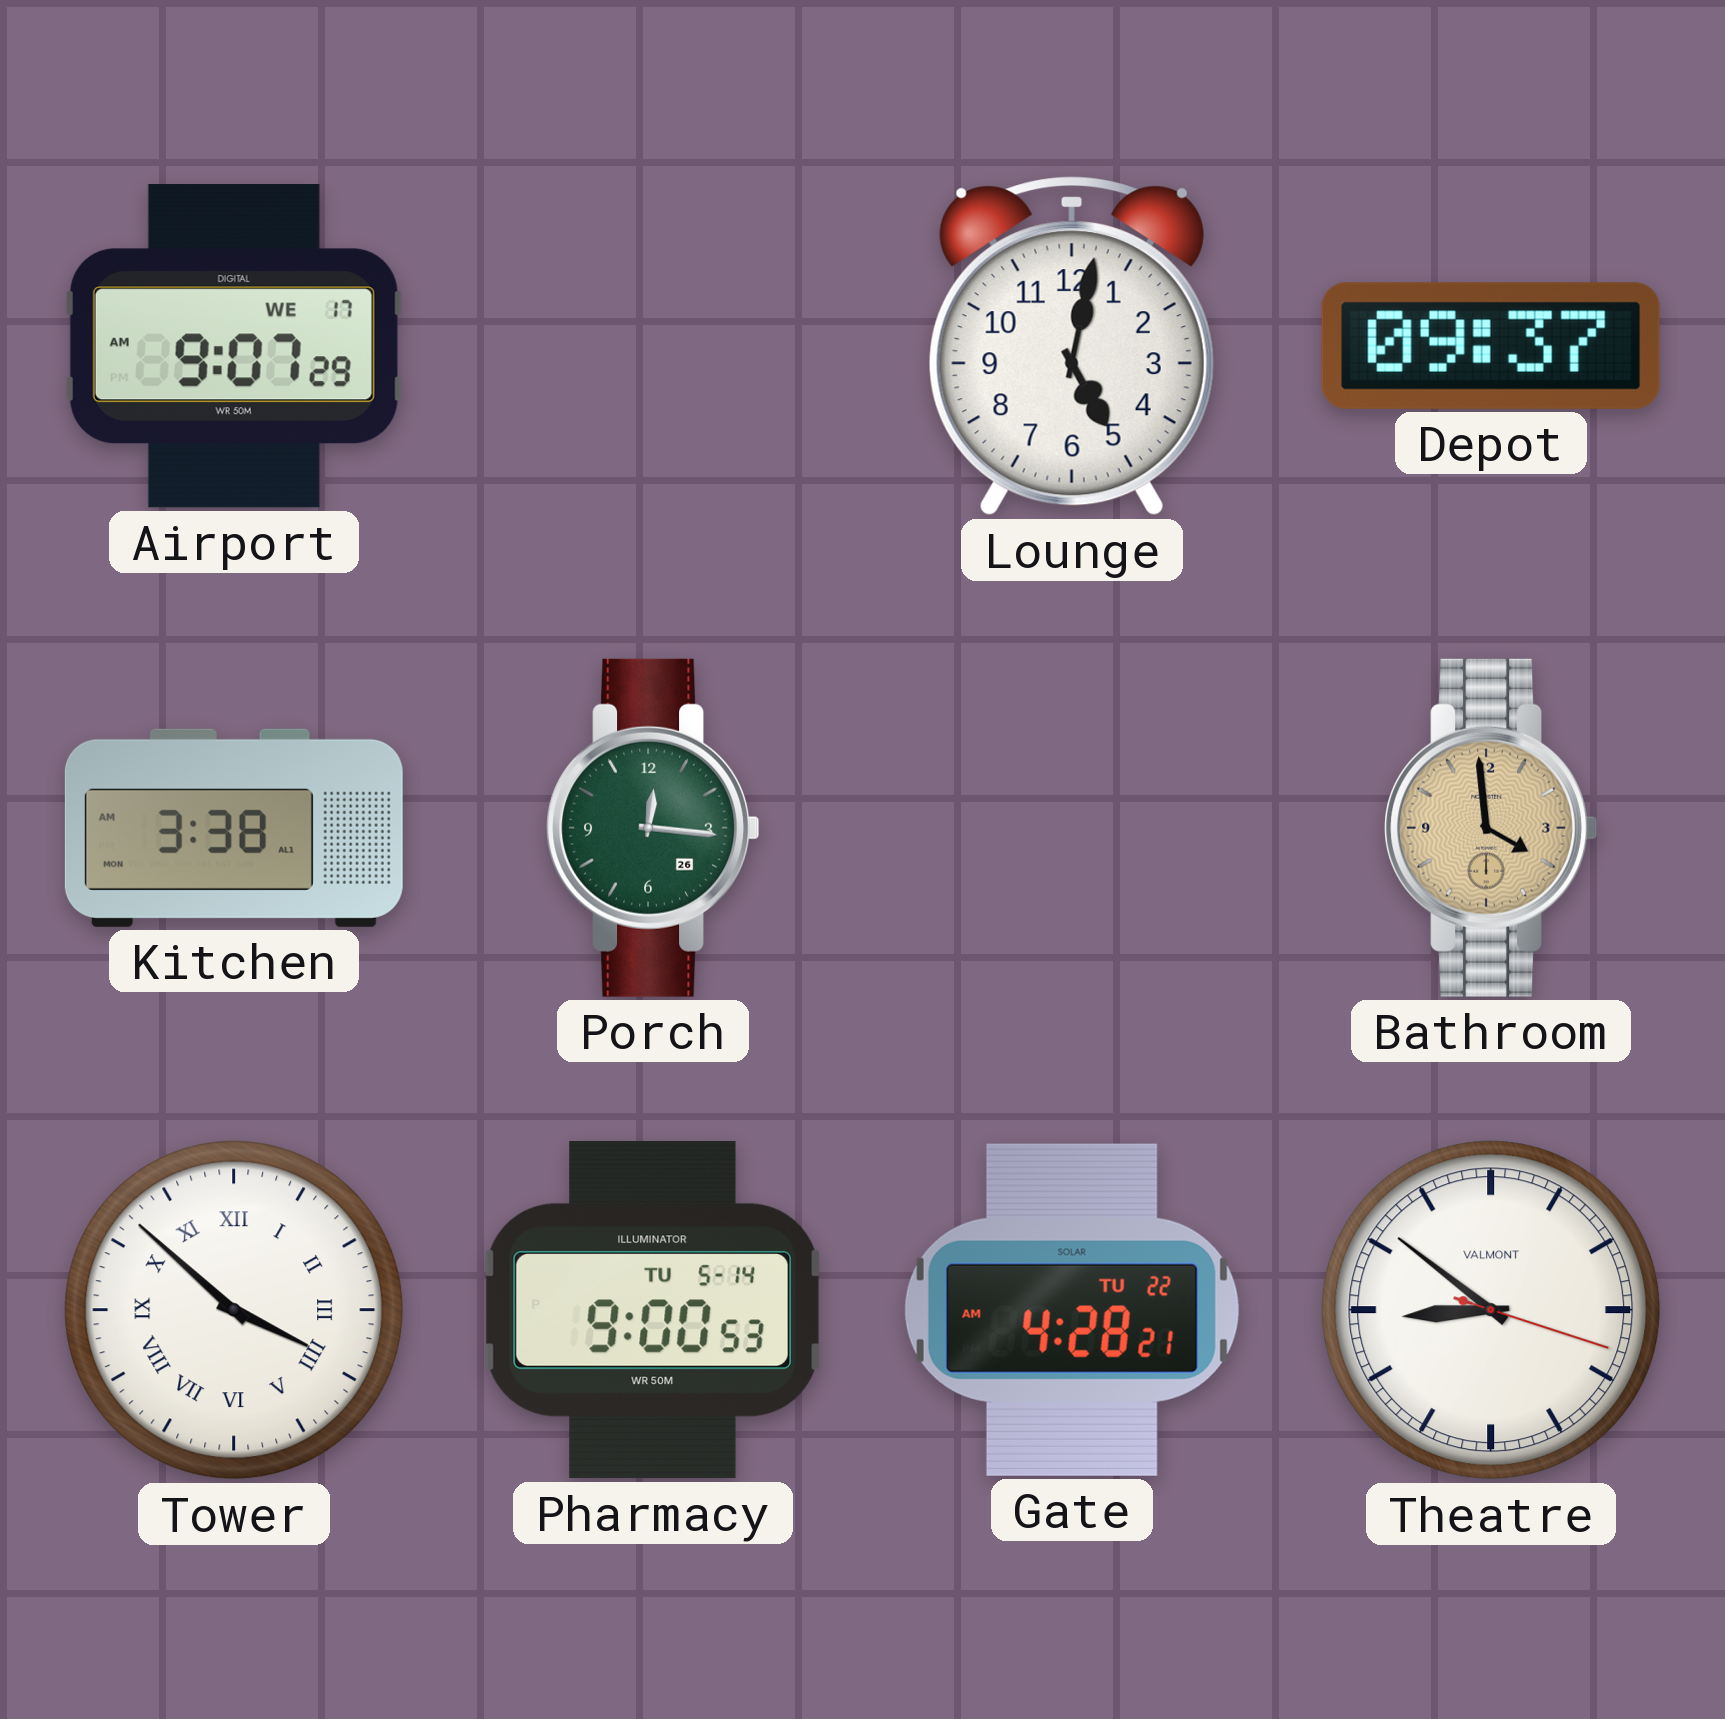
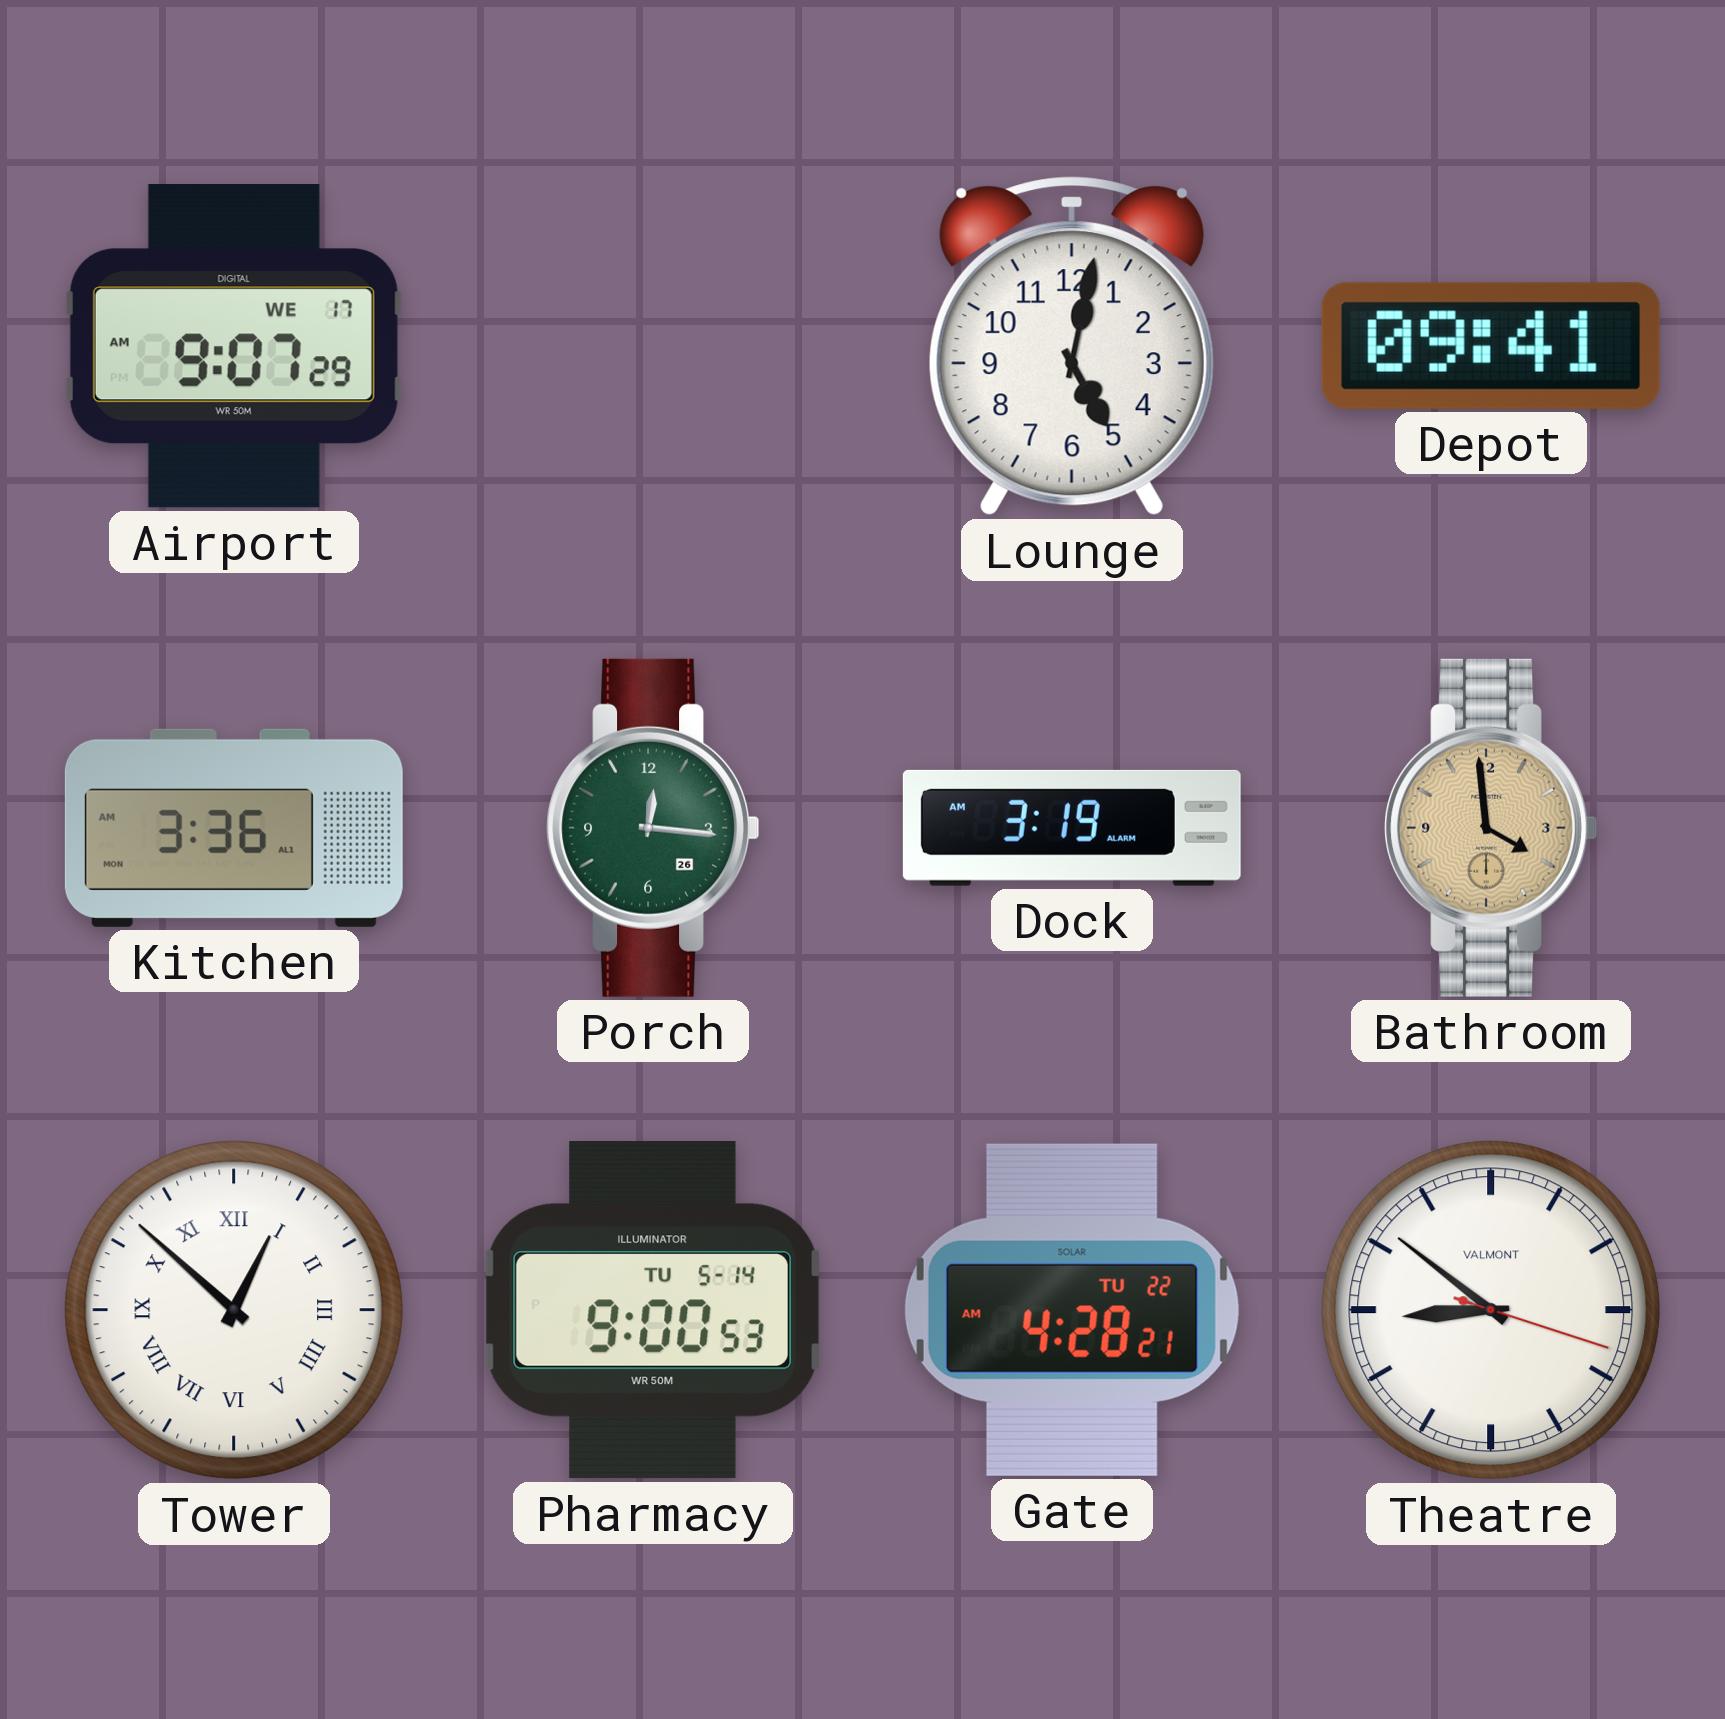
Depot: 09:37 -> 09:41 (1491, 346)
Kitchen: 3:38 -> 3:36 (234, 828)
Dock: none -> 3:19 (1072, 828)
Tower: 3:52 -> 12:52 (234, 1310)
